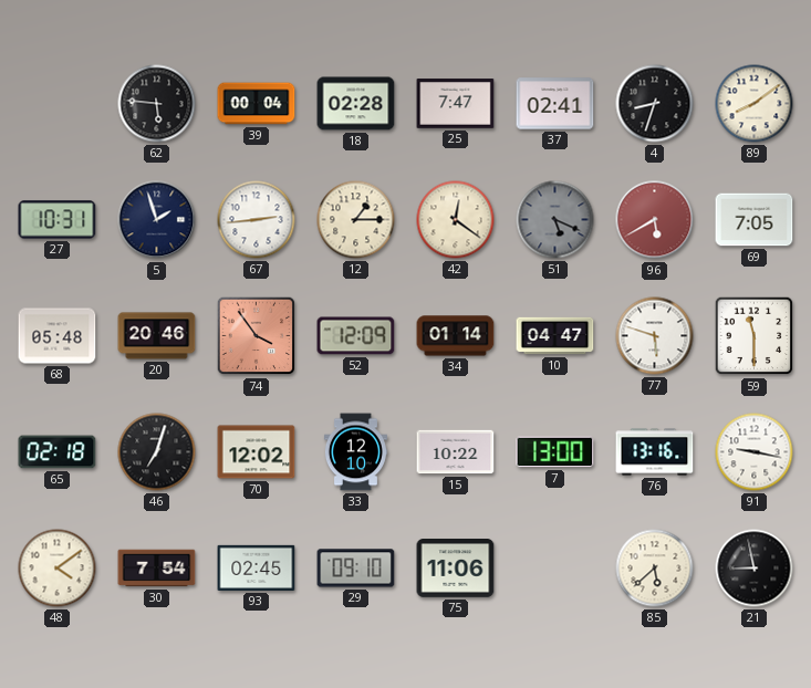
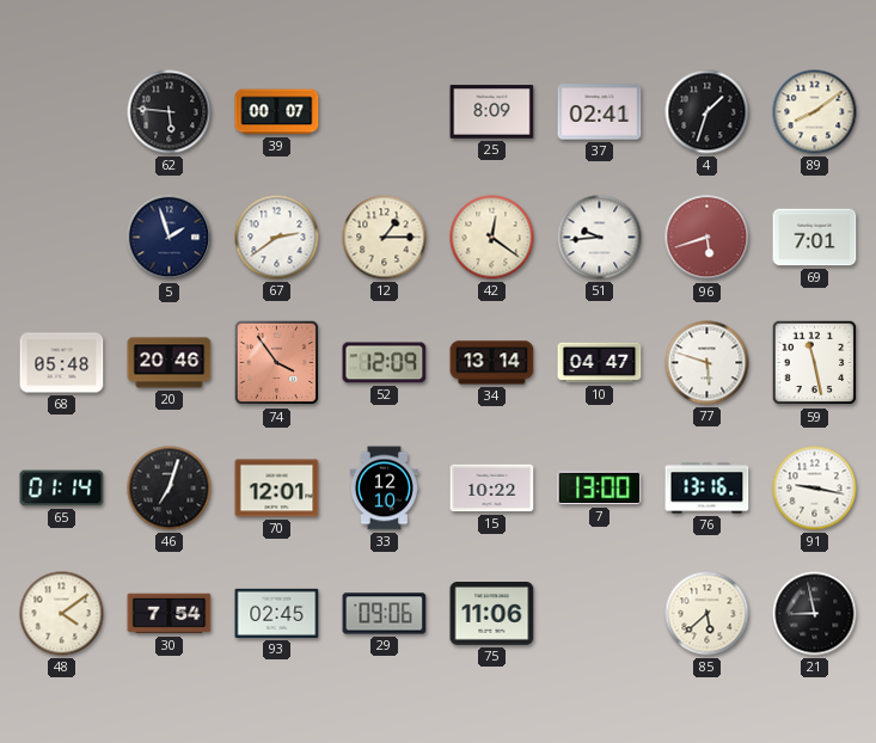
39: 00:04 -> 00:07 (277, 112)
18: 02:28 -> none (356, 104)
25: 7:47 -> 8:09 (492, 112)
4: 8:33 -> 1:33 (707, 112)
27: 10:31 -> none (58, 220)
67: 2:44 -> 2:39 (277, 238)
51: 5:19 -> 9:44 (600, 238)
51 dial: grey -> white (600, 238)
96: 5:40 -> 5:42 (707, 238)
69: 7:05 -> 7:01 (815, 238)
34: 01:14 -> 13:14 (492, 363)
59: 11:30 -> 11:28 (815, 363)
65: 02:18 -> 01:14 (62, 489)
70: 12:02 -> 12:01 (277, 489)
29: 09:10 -> 09:06 (385, 614)
